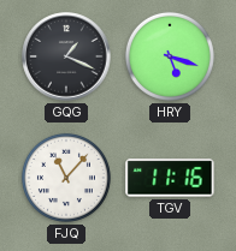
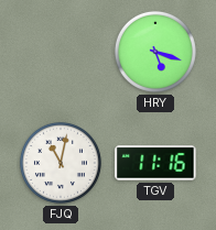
GQG: 1:19 -> none (66, 56)
FJQ: 11:07 -> 11:02 (61, 163)
